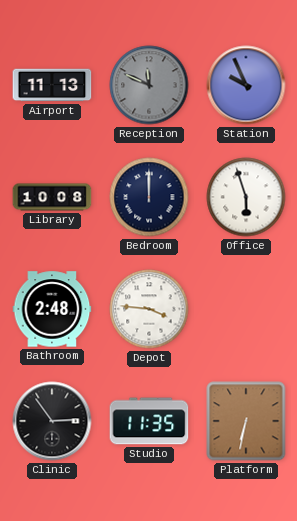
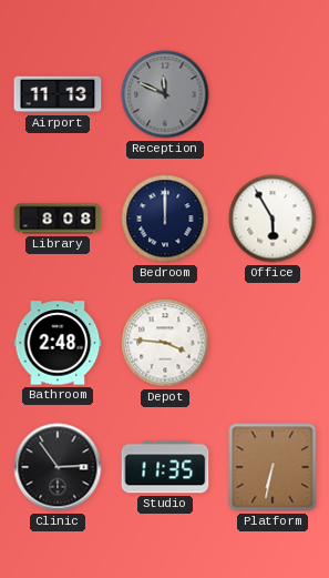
Station: 9:56 -> none (246, 85)
Library: 10:08 -> 8:08 (58, 219)
Office: 5:57 -> 5:55 (273, 219)
